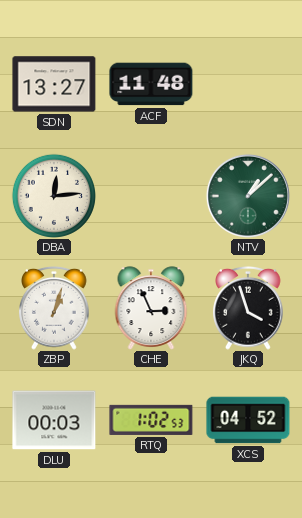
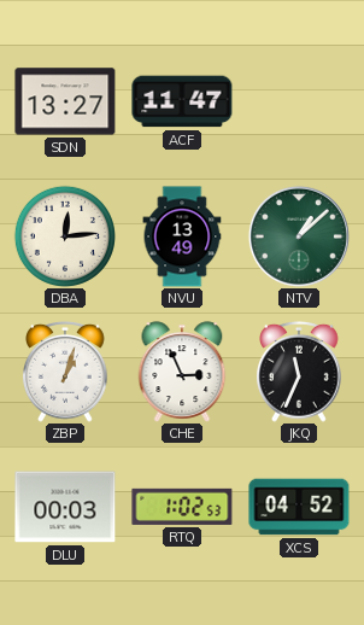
ACF: 11:48 -> 11:47 (182, 101)
NVU: none -> 13:49 (182, 236)
JKQ: 3:57 -> 11:34 (300, 372)
